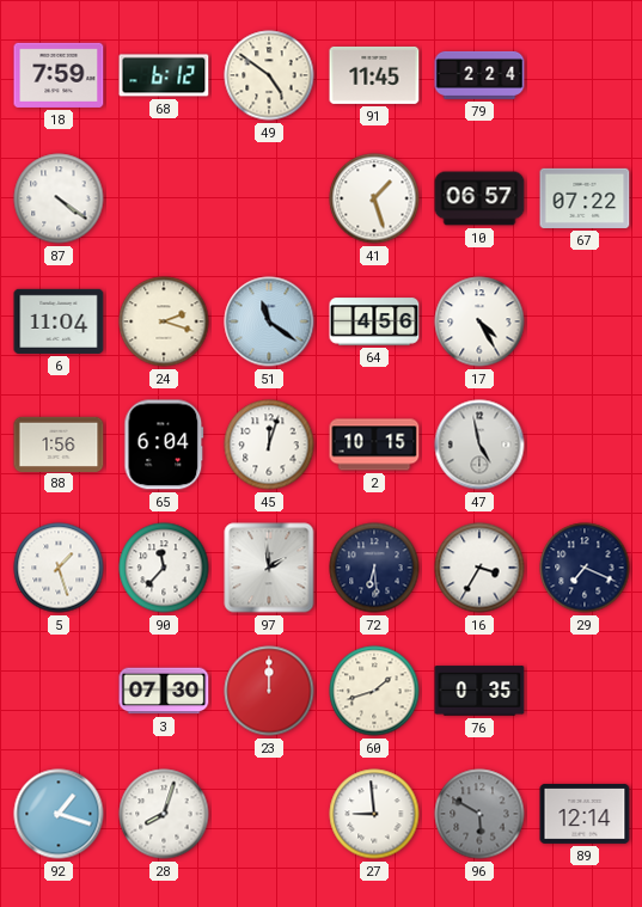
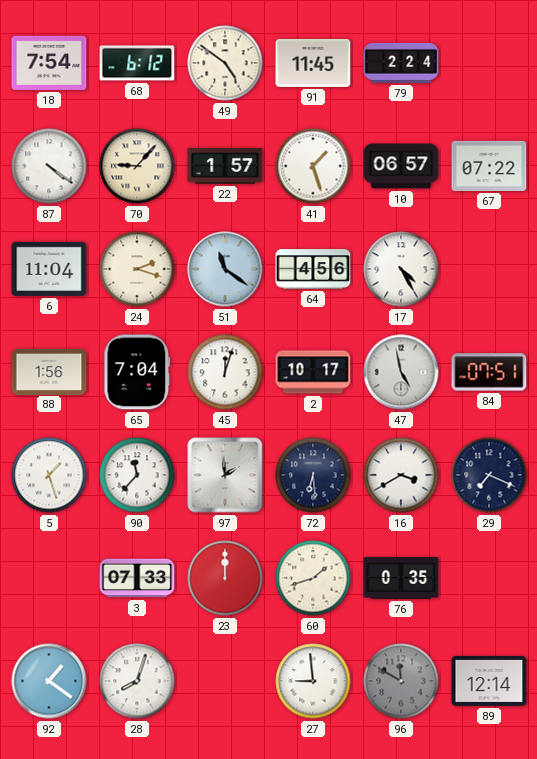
18: 7:59 -> 7:54 (49, 63)
70: none -> 9:07 (137, 166)
22: none -> 1:57 (225, 166)
65: 6:04 -> 7:04 (137, 372)
2: 10:15 -> 10:17 (313, 372)
84: none -> 07:51 (489, 372)
16: 3:35 -> 3:40 (401, 475)
3: 07:30 -> 07:33 (137, 578)
92: 1:18 -> 1:21 (49, 681)
96: 5:50 -> 11:50 (401, 681)
